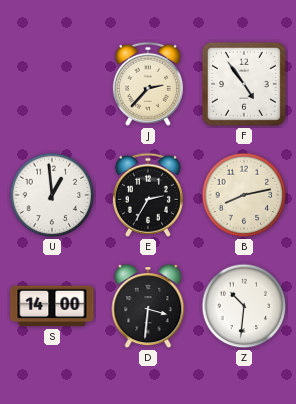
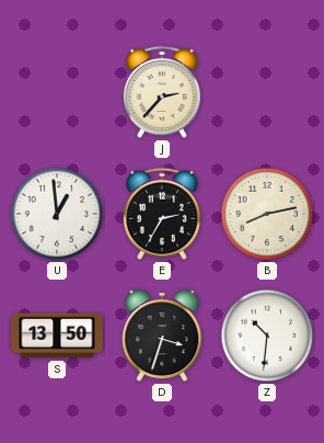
F: 4:54 -> none (244, 84)
S: 14:00 -> 13:50 (57, 336)
D: 3:31 -> 3:33 (162, 337)
